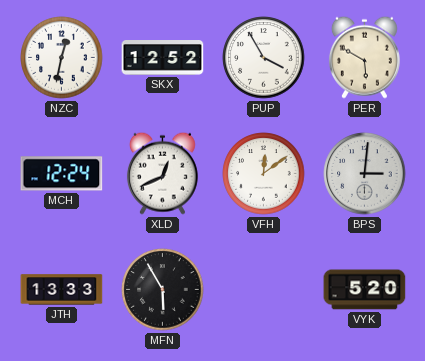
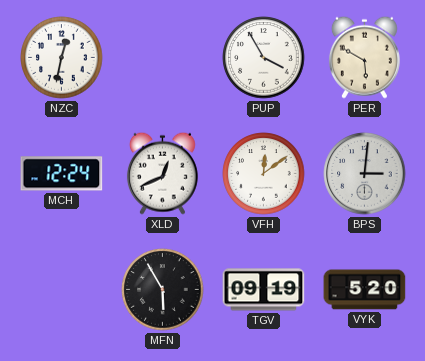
SKX: 12:52 -> none (163, 58)
JTH: 13:33 -> none (62, 290)
TGV: none -> 09:19 (264, 290)
